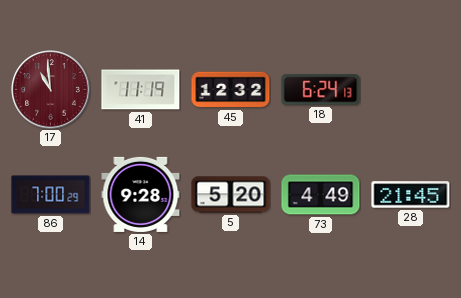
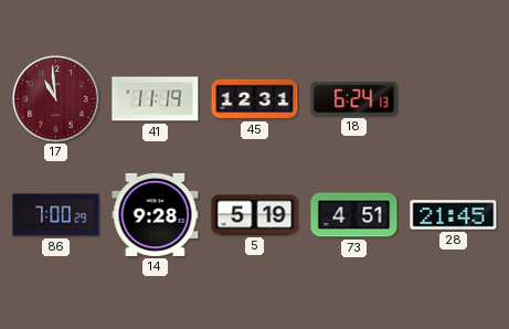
45: 12:32 -> 12:31 (255, 99)
5: 5:20 -> 5:19 (255, 215)
73: 4:49 -> 4:51 (354, 215)
